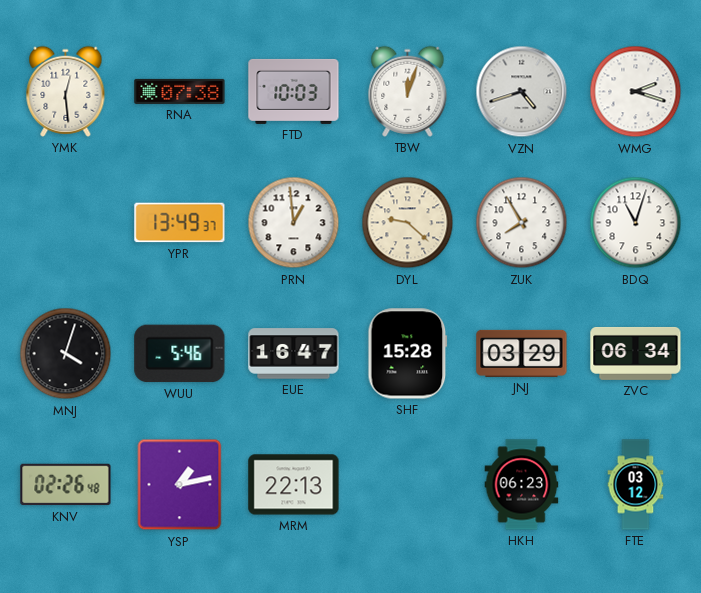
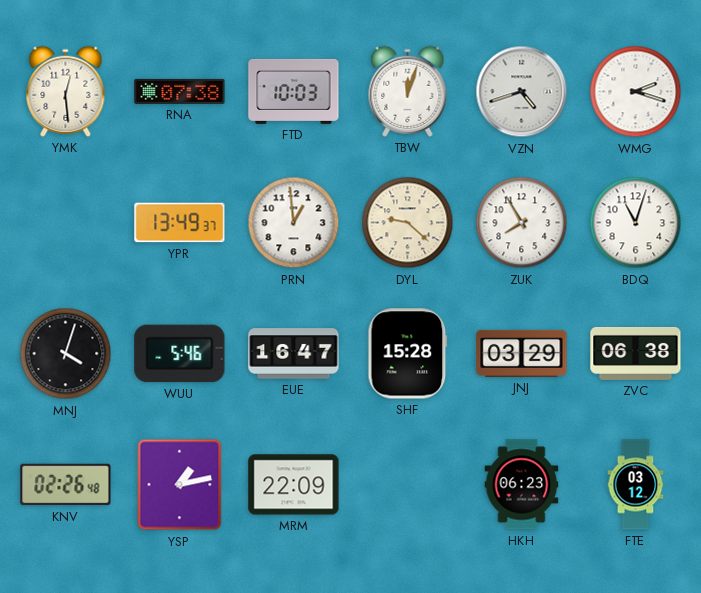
ZVC: 06:34 -> 06:38 (636, 353)
MRM: 22:13 -> 22:09 (294, 485)
